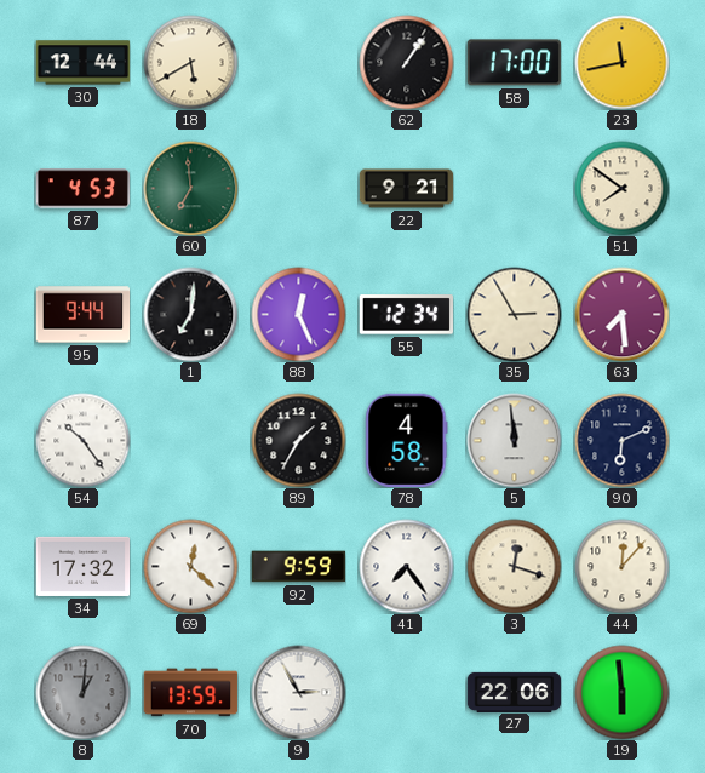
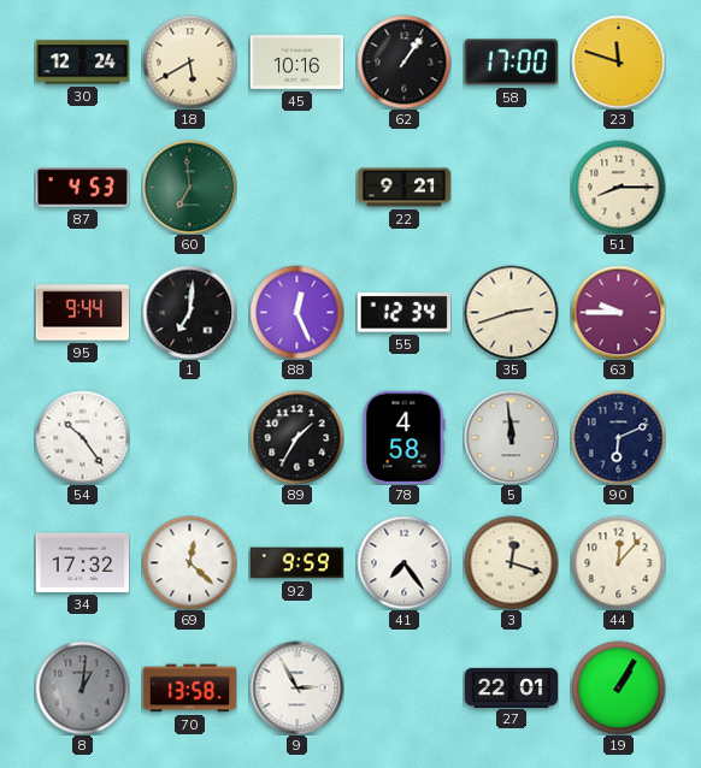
30: 12:44 -> 12:24 (82, 63)
45: none -> 10:16 (296, 63)
23: 11:43 -> 11:48 (618, 61)
51: 7:51 -> 8:15 (618, 187)
35: 2:55 -> 2:42 (511, 312)
63: 7:29 -> 9:45 (618, 312)
70: 13:59 -> 13:58 (189, 689)
27: 22:06 -> 22:01 (511, 687)
19: 5:59 -> 1:05 (618, 687)
